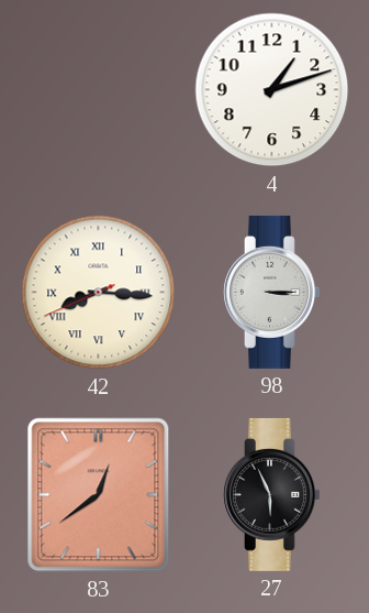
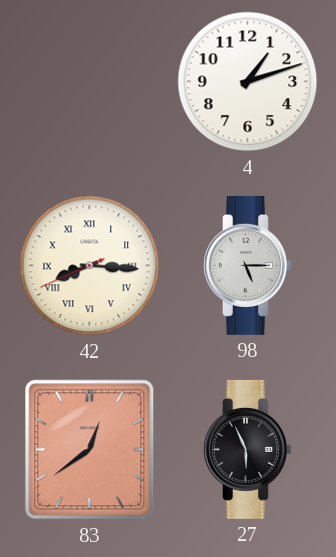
98: 3:15 -> 5:15 (248, 265)
